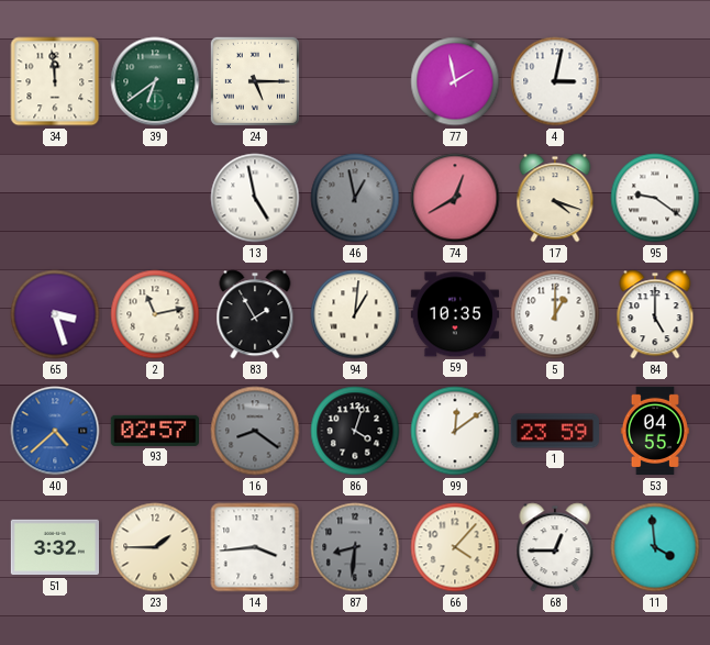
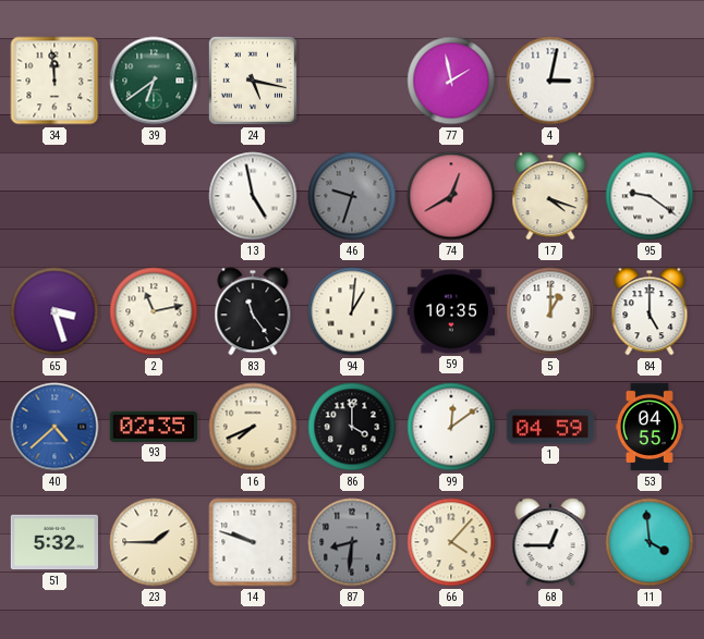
24: 5:15 -> 5:17 (253, 81)
46: 12:58 -> 9:33 (352, 196)
83: 1:55 -> 11:24 (253, 311)
93: 02:57 -> 02:35 (153, 427)
16: 8:21 -> 7:41 (253, 427)
16 dial: grey -> cream (253, 427)
86: 4:03 -> 4:00 (352, 427)
1: 23:59 -> 04:59 (549, 427)
51: 3:32 -> 5:32 (53, 542)
14: 3:44 -> 9:48 (253, 542)
